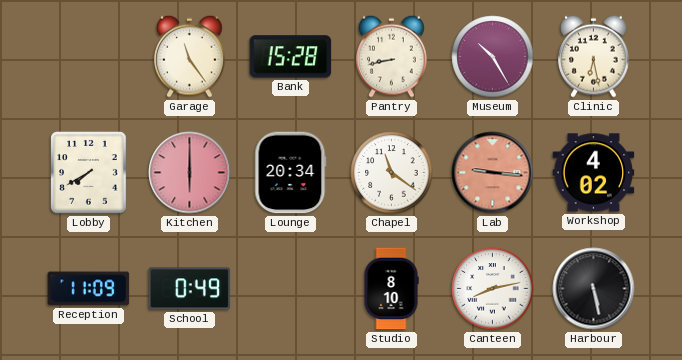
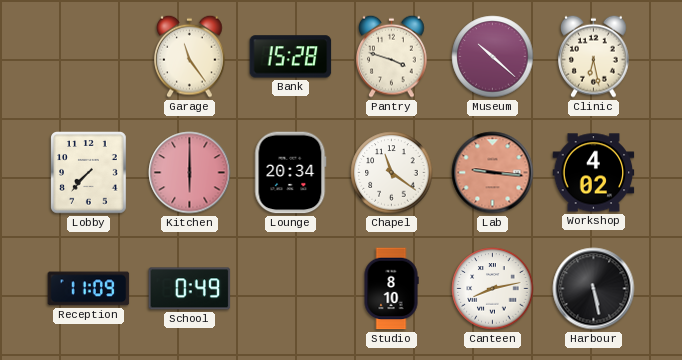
Pantry: 8:43 -> 3:48 (392, 56)
Museum: 10:25 -> 10:22 (493, 57)
Lobby: 7:40 -> 7:37 (89, 173)
